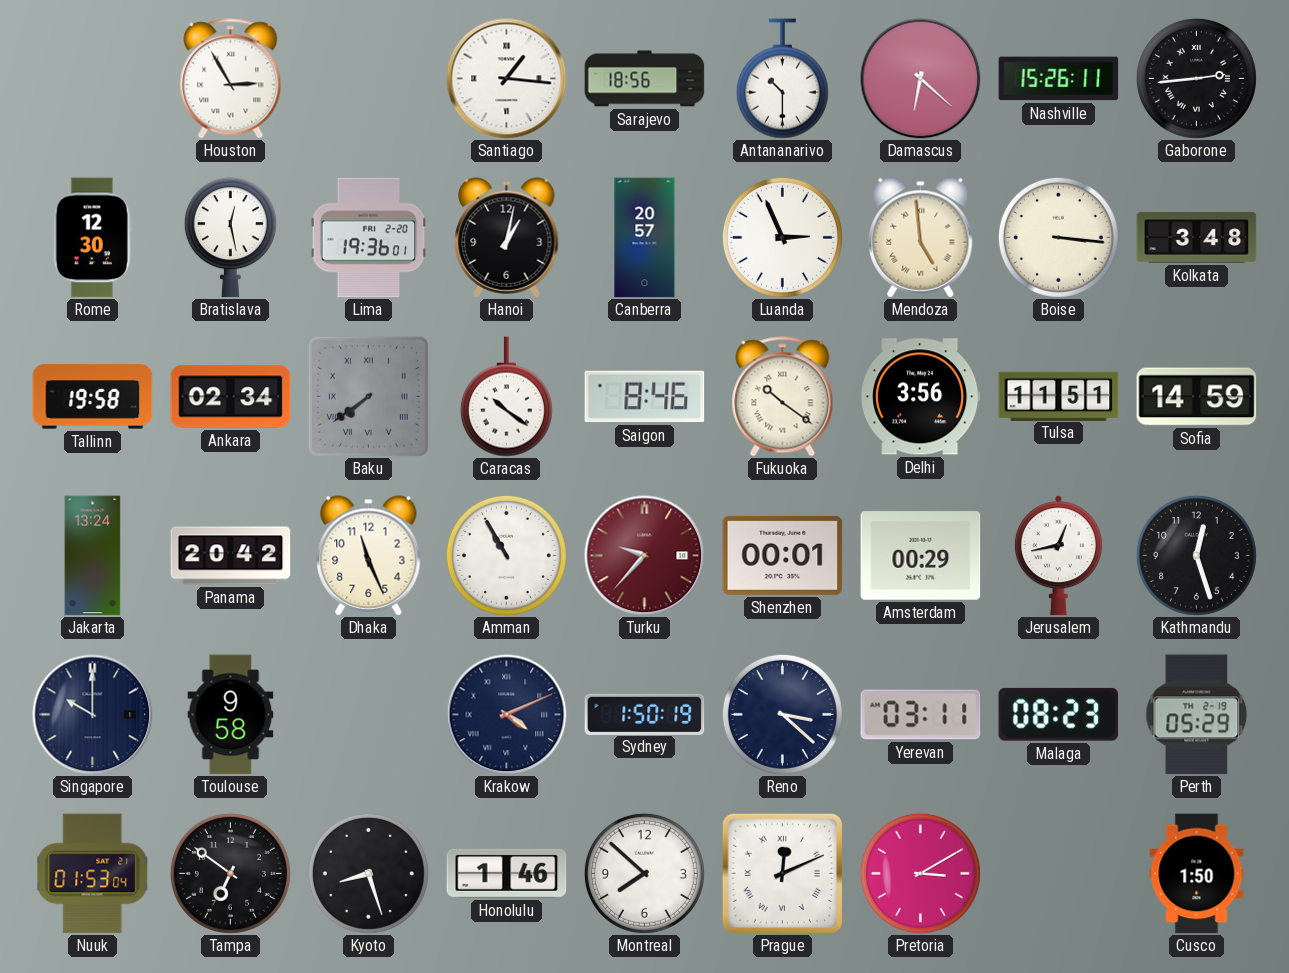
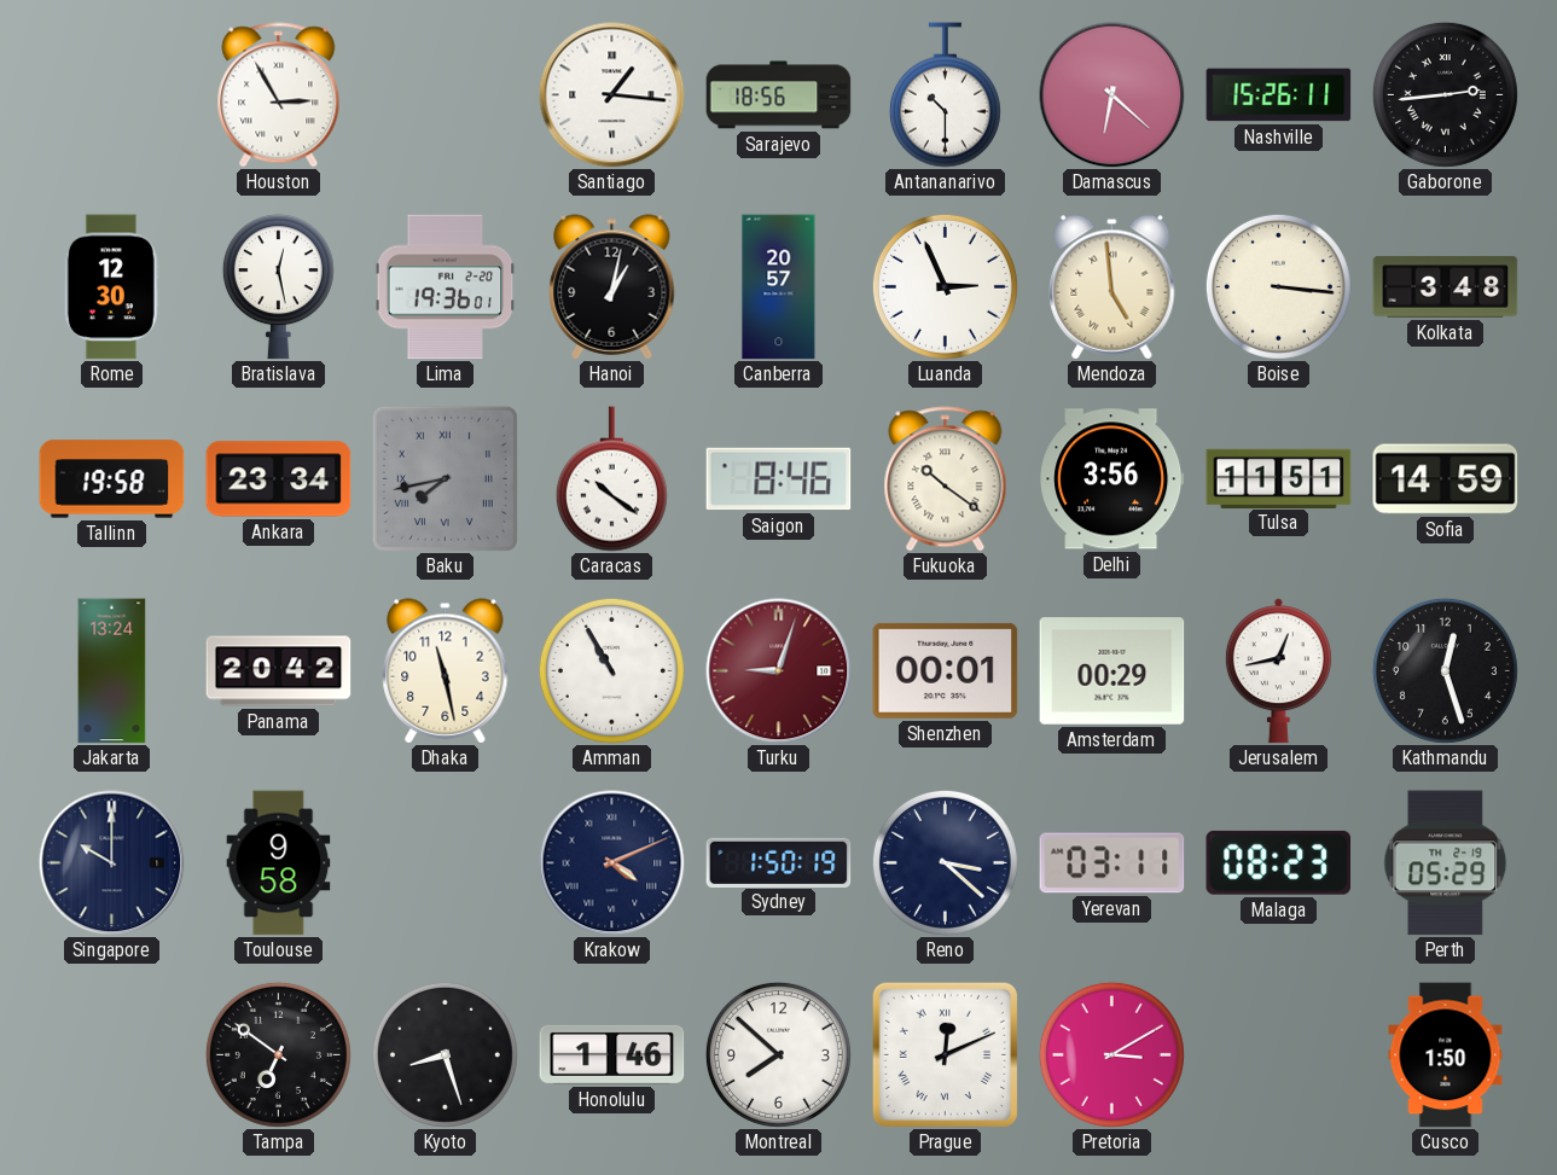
Ankara: 02:34 -> 23:34 (279, 479)
Baku: 7:39 -> 7:43 (445, 478)
Dhaka: 11:26 -> 11:28 (446, 671)
Turku: 9:37 -> 9:03 (779, 671)
Nuuk: 01:53 -> none (93, 874)
